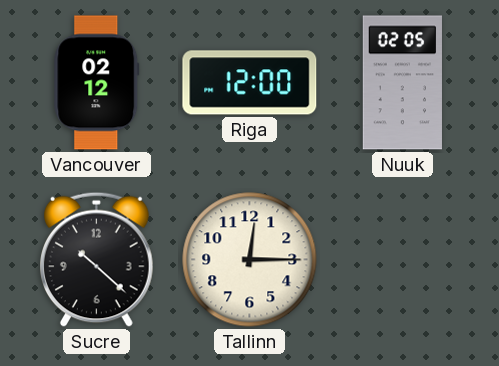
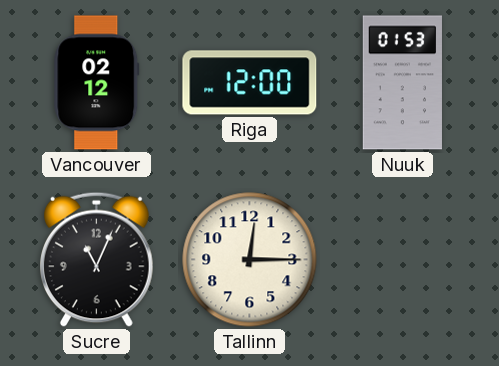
Nuuk: 02:05 -> 01:53 (402, 83)
Sucre: 10:22 -> 11:04 (97, 259)
